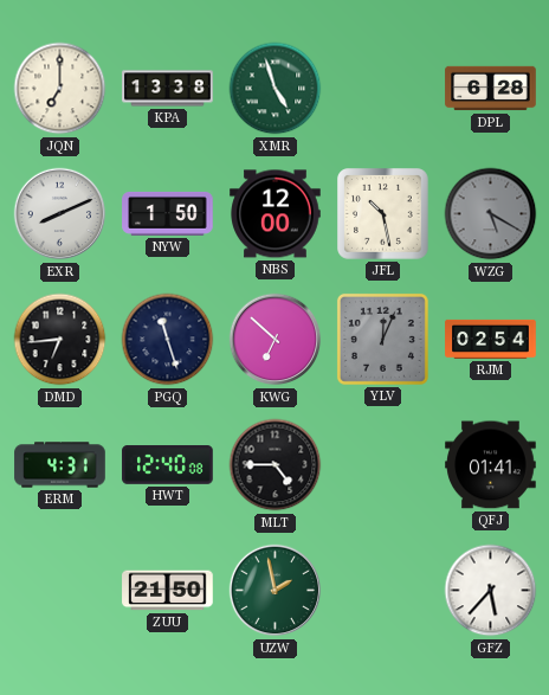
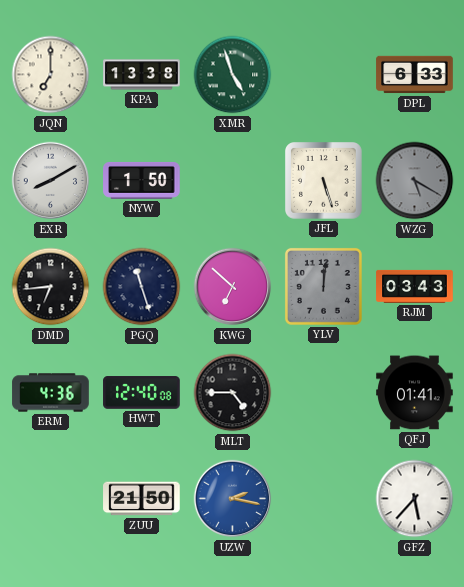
DPL: 6:28 -> 6:33 (415, 75)
EXR: 8:11 -> 8:10 (51, 181)
NBS: 12:00 -> none (276, 214)
JFL: 10:28 -> 5:27 (324, 181)
YLV: 12:04 -> 12:01 (323, 286)
RJM: 02:54 -> 03:43 (415, 286)
ERM: 4:31 -> 4:36 (51, 393)
UZW: 1:58 -> 2:17 (233, 499)
UZW dial: green -> blue (233, 499)
